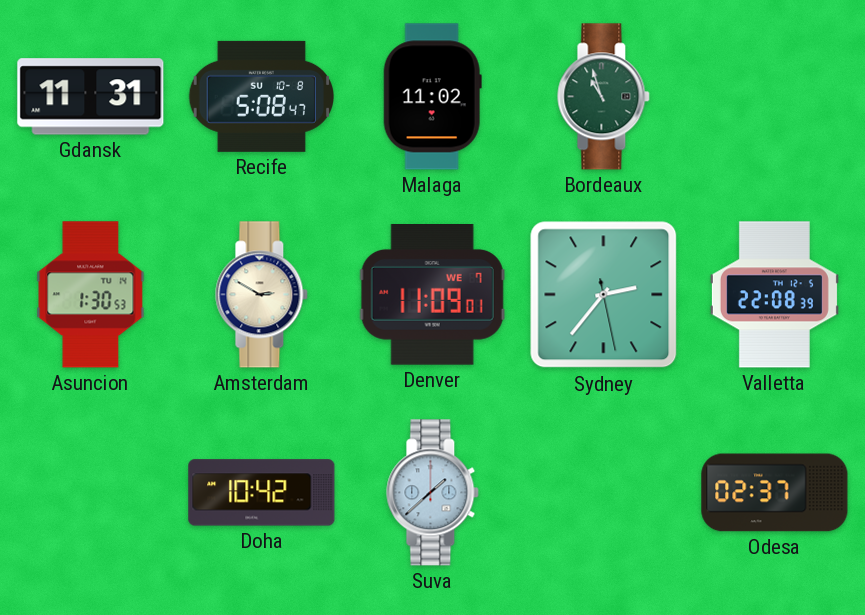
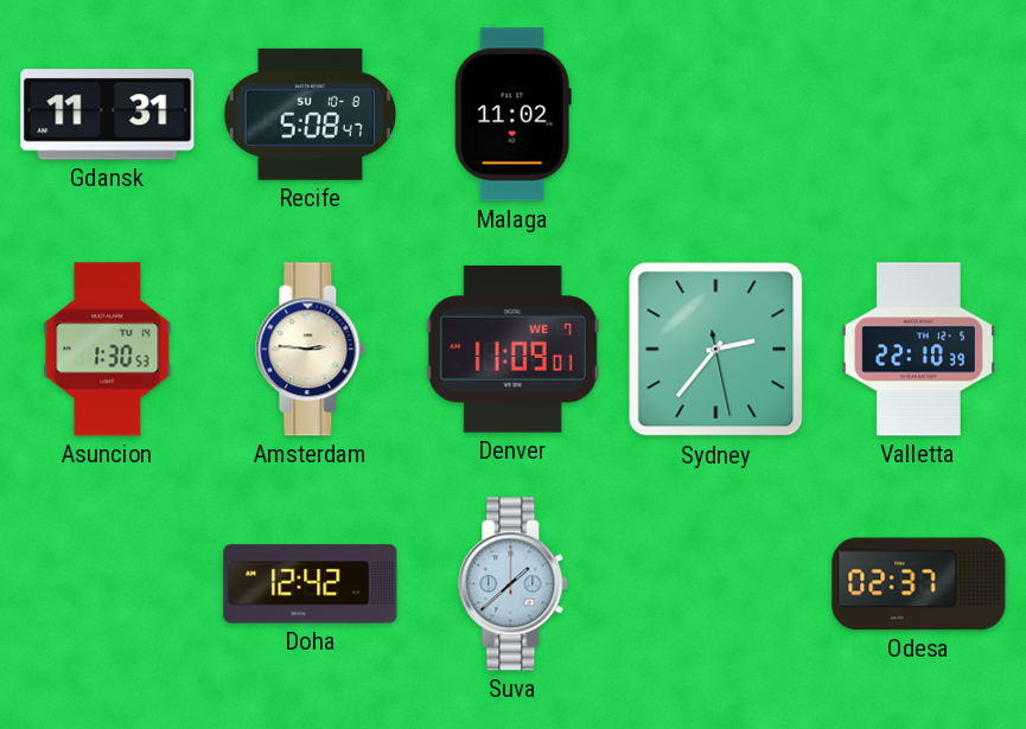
Bordeaux: 10:57 -> none (604, 97)
Amsterdam: 2:50 -> 2:46 (311, 350)
Valletta: 22:08 -> 22:10 (918, 350)
Doha: 10:42 -> 12:42 (311, 584)
